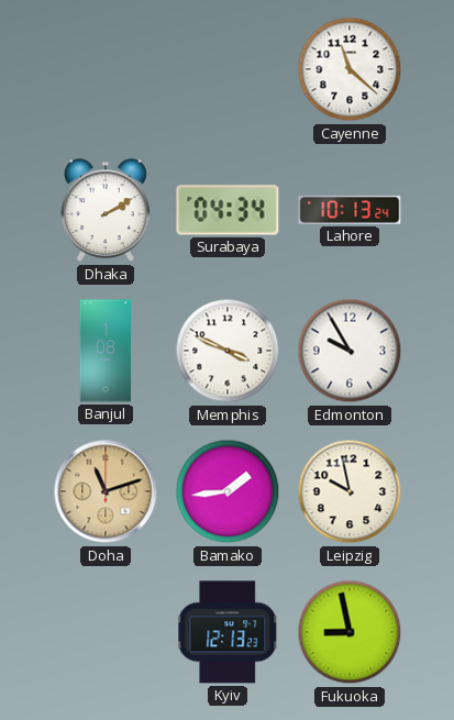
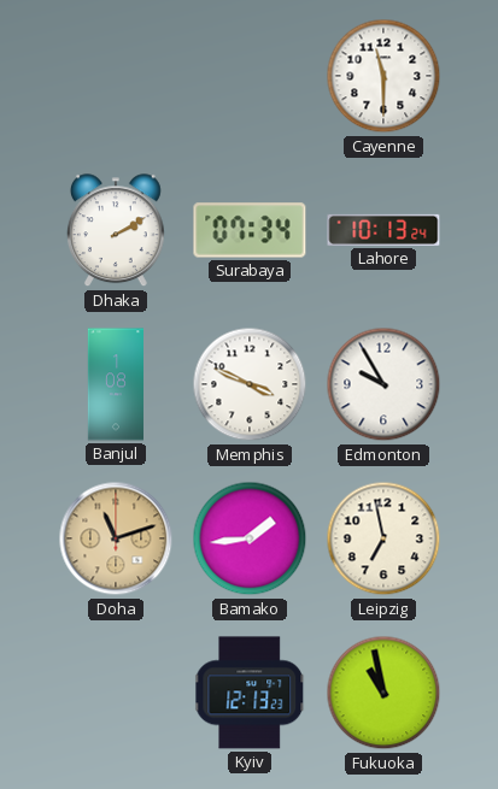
Cayenne: 11:22 -> 11:30 (383, 76)
Surabaya: 04:34 -> 07:34 (250, 230)
Leipzig: 9:58 -> 6:58 (383, 538)
Fukuoka: 8:58 -> 10:58 (383, 693)
